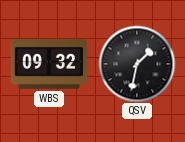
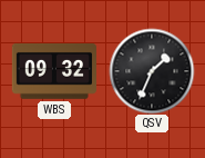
QSV: 1:32 -> 1:34 (152, 71)
